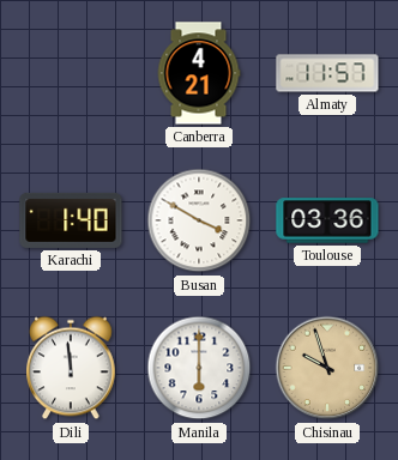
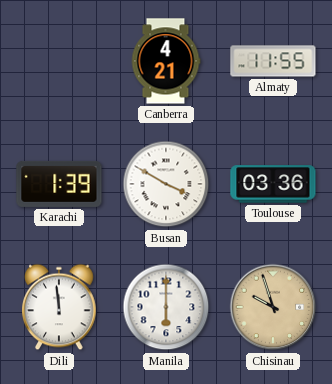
Almaty: 11:57 -> 11:55 (273, 61)
Karachi: 1:40 -> 1:39 (59, 184)
